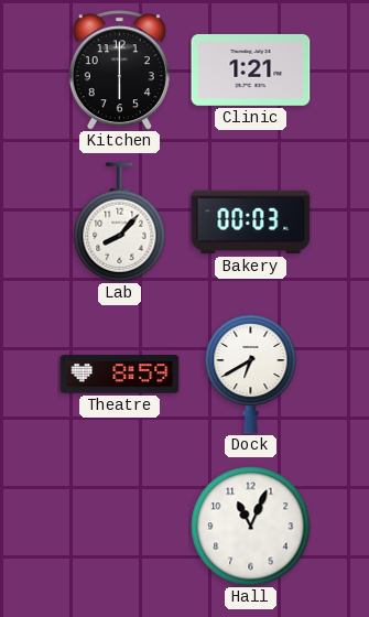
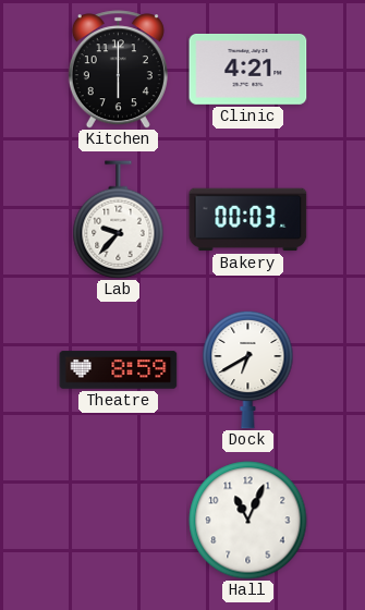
Clinic: 1:21 -> 4:21 (248, 69)
Lab: 8:07 -> 9:37 (119, 220)
